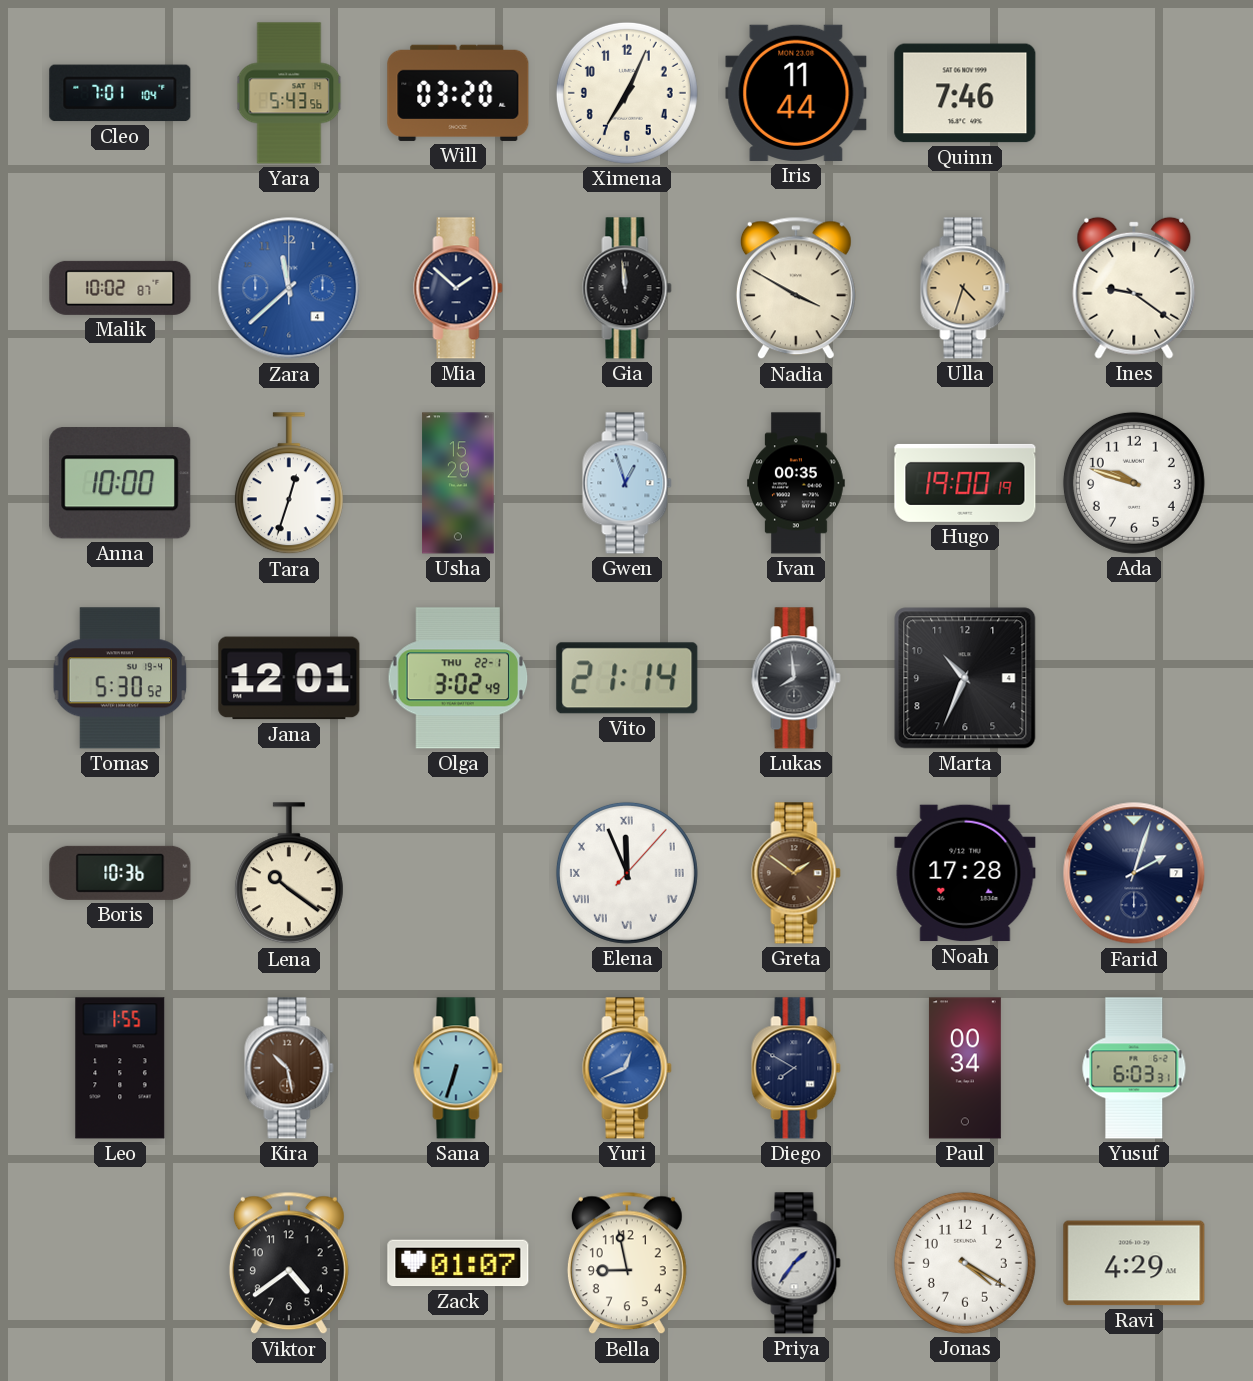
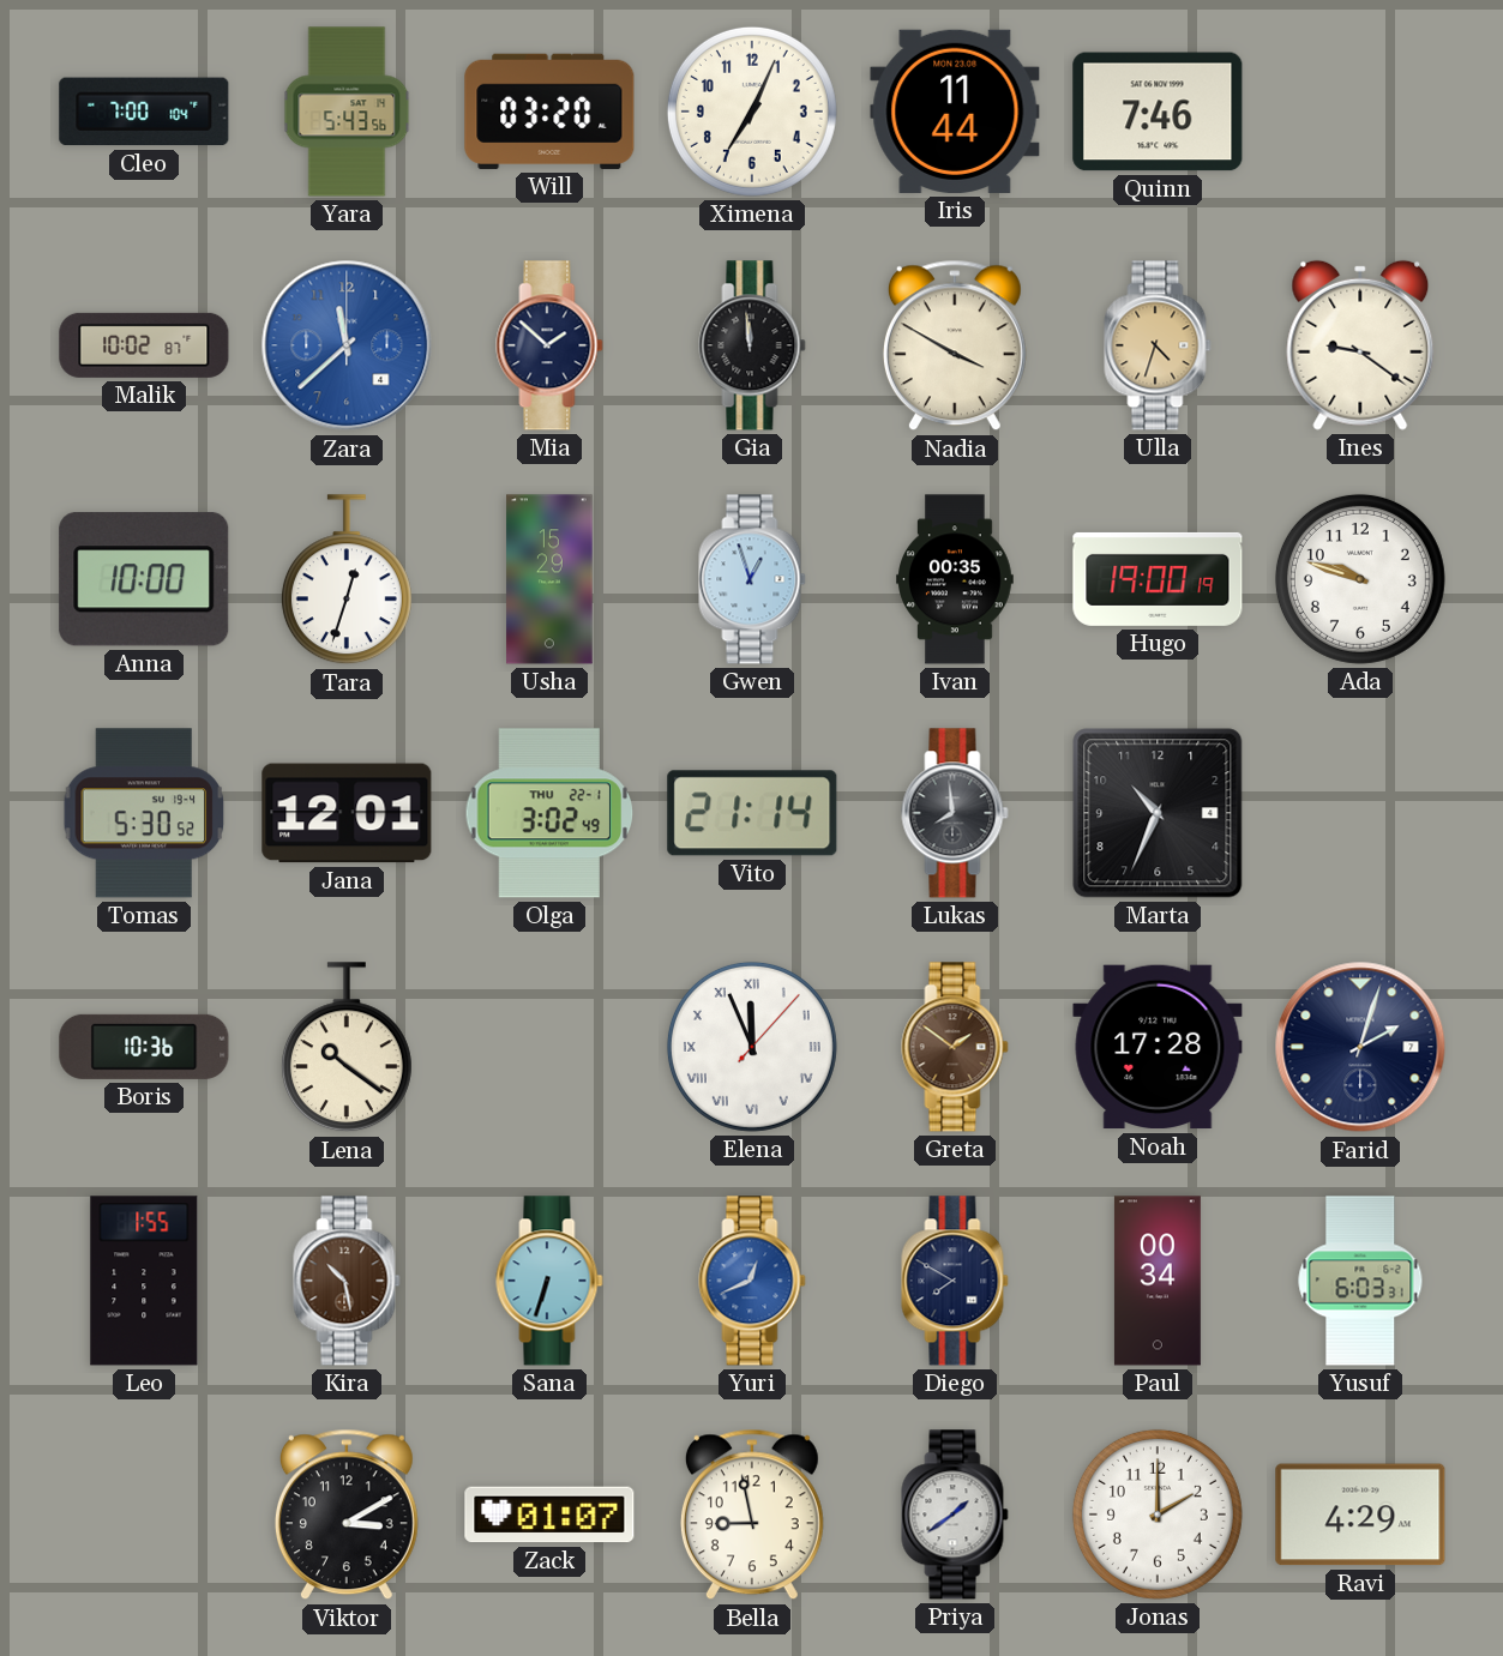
Cleo: 7:01 -> 7:00 (144, 112)
Viktor: 4:39 -> 3:10 (347, 1515)
Priya: 1:36 -> 1:39 (955, 1515)
Jonas: 4:20 -> 2:00 (1158, 1515)
